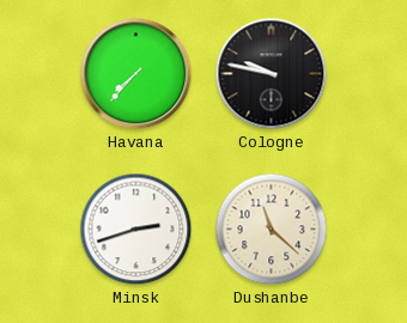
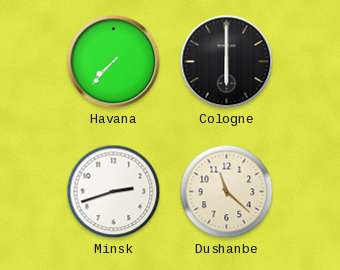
Cologne: 9:47 -> 6:00 (227, 62)
